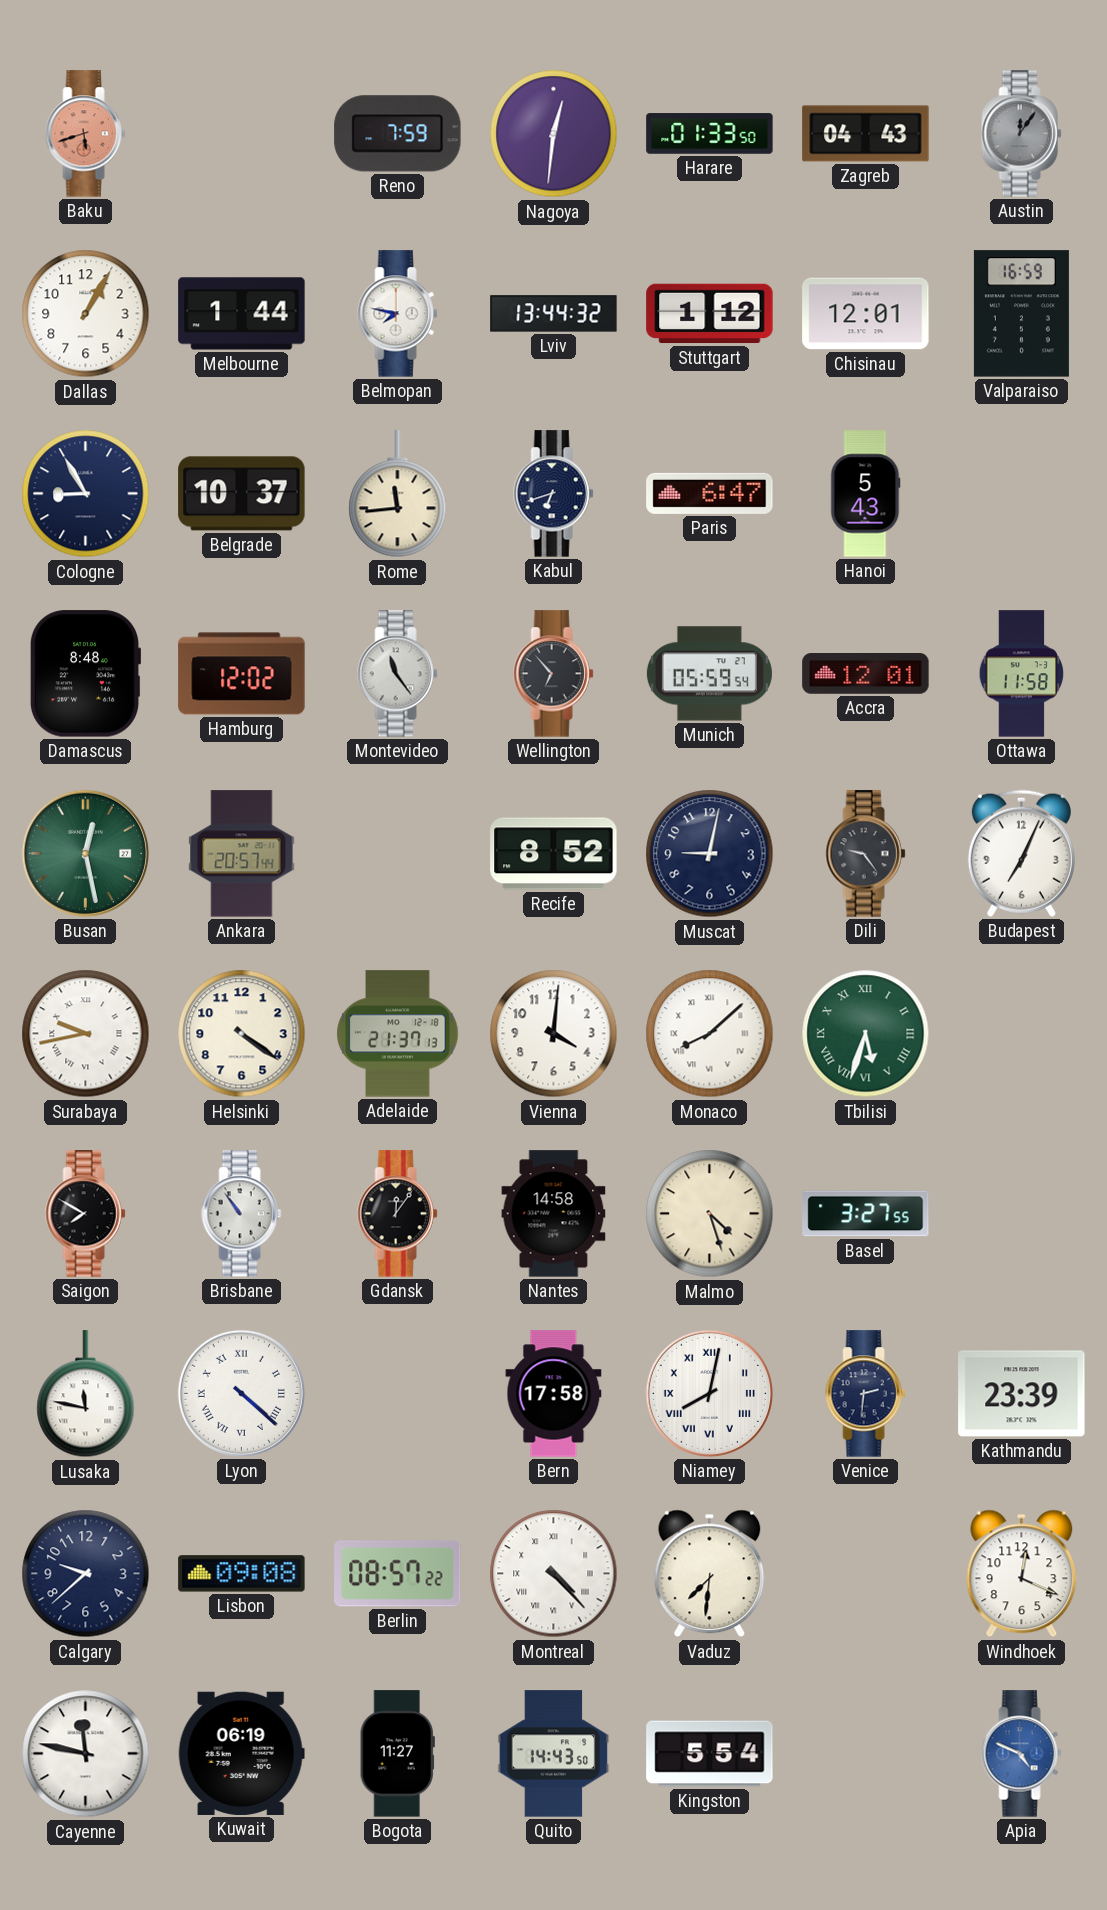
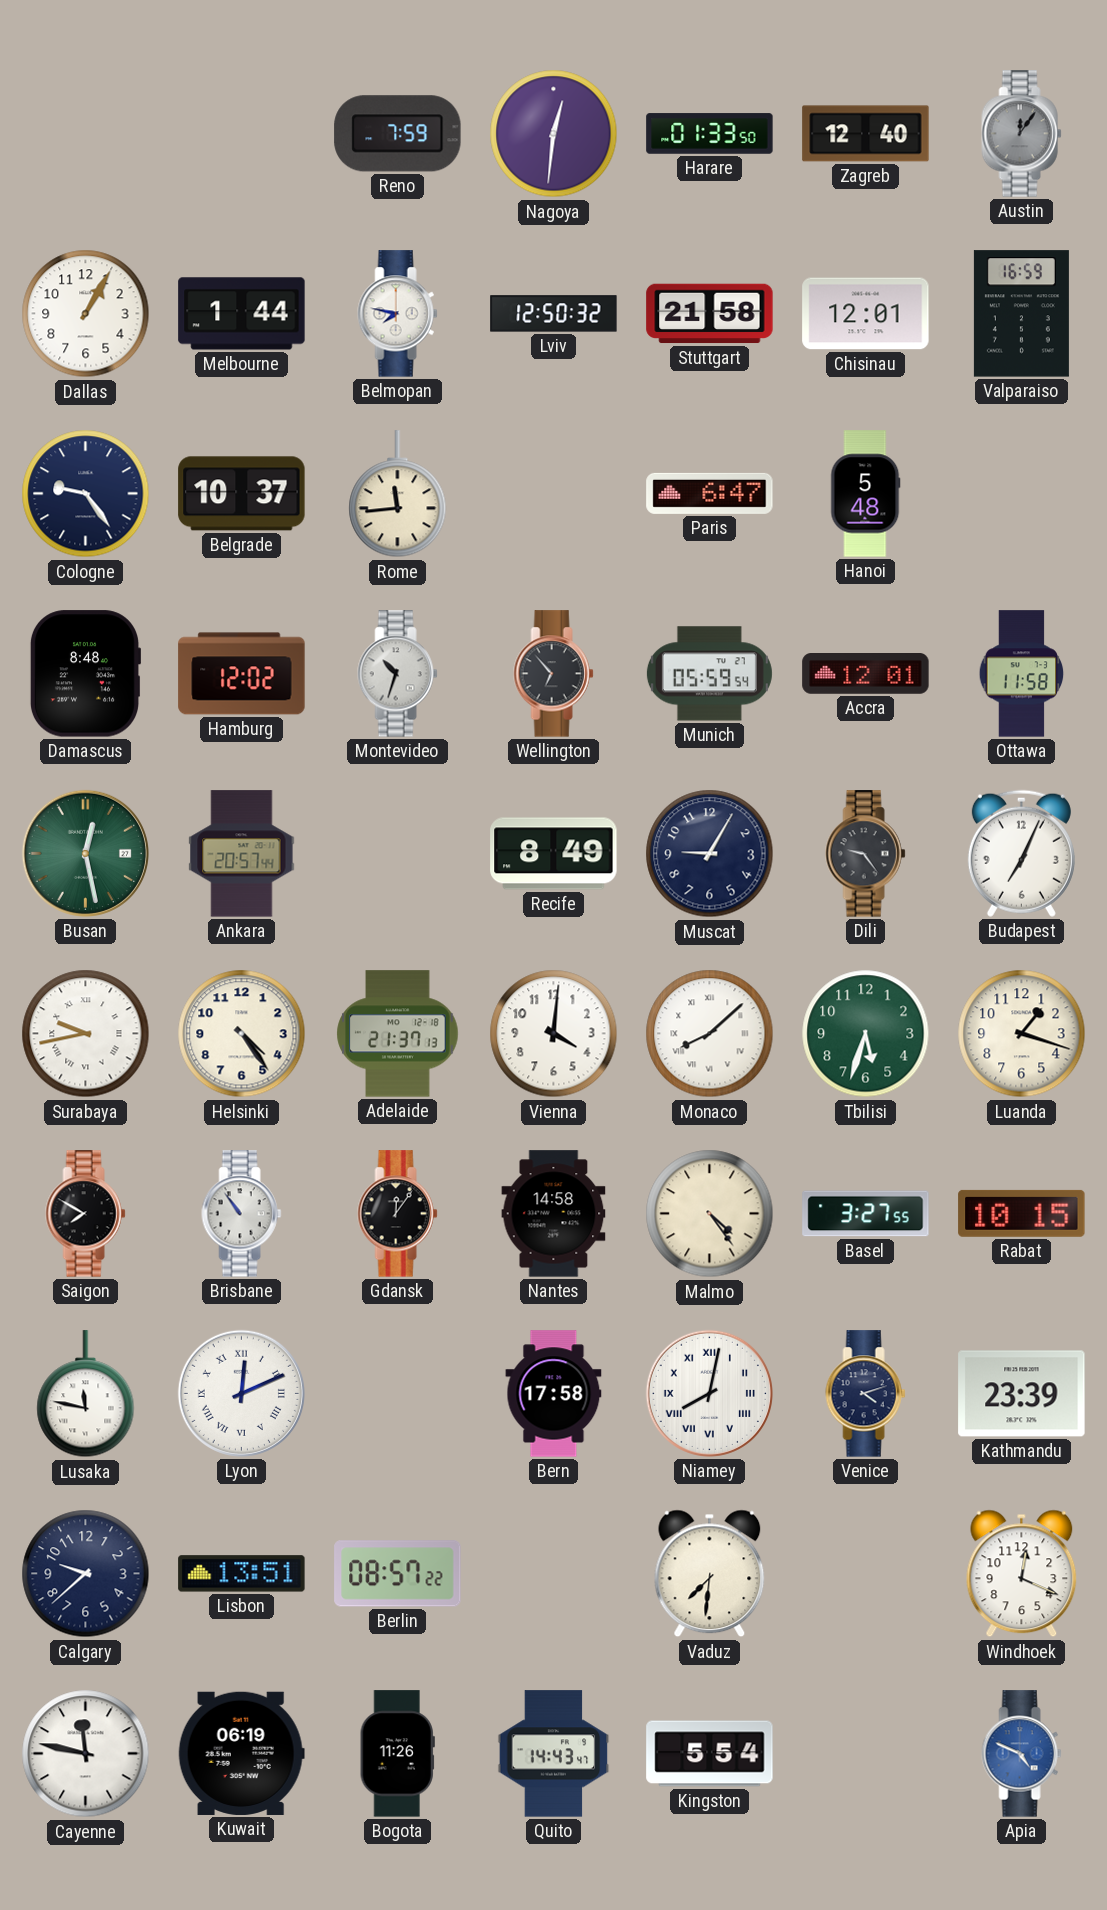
Baku: 5:42 -> none (86, 134)
Zagreb: 04:43 -> 12:40 (866, 134)
Lviv: 13:44 -> 12:50 (554, 314)
Stuttgart: 1:12 -> 21:58 (710, 314)
Cologne: 8:55 -> 9:24 (86, 494)
Kabul: 6:42 -> none (554, 494)
Hanoi: 5:43 -> 5:48 (866, 494)
Montevideo: 11:24 -> 10:33 (398, 674)
Recife: 8:52 -> 8:49 (554, 854)
Muscat: 9:02 -> 9:05 (710, 854)
Helsinki: 4:21 -> 4:24 (242, 1034)
Tbilisi numerals: Roman -> Arabic (866, 1034)
Luanda: none -> 1:18 (1022, 1034)
Malmo: 4:27 -> 4:24 (710, 1214)
Rabat: none -> 10:15 (1022, 1213)
Lyon: 4:22 -> 12:11 (241, 1393)
Venice: 2:31 -> 4:12 (866, 1394)
Lisbon: 09:08 -> 13:51 (242, 1574)
Montreal: 4:23 -> none (554, 1574)
Bogota: 11:27 -> 11:26 (397, 1754)
Quito: 14:43:50 -> 14:43:47 (554, 1754)
